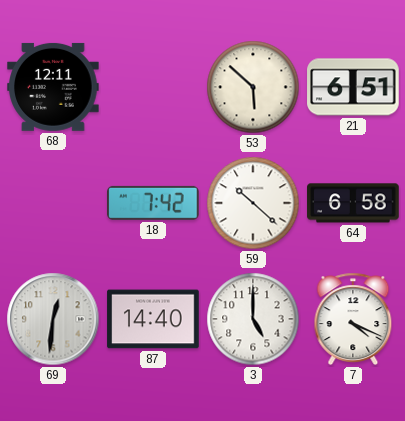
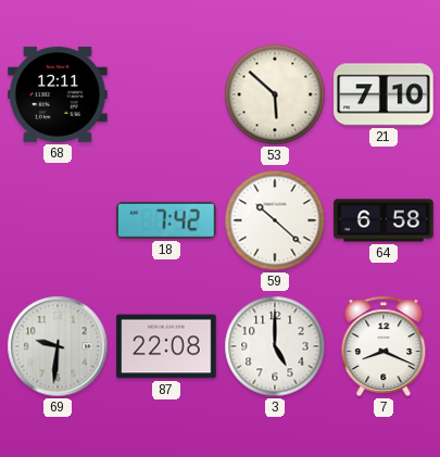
21: 6:51 -> 7:10 (384, 94)
69: 12:31 -> 9:31 (58, 346)
87: 14:40 -> 22:08 (166, 346)
7: 4:19 -> 8:19 (384, 346)
